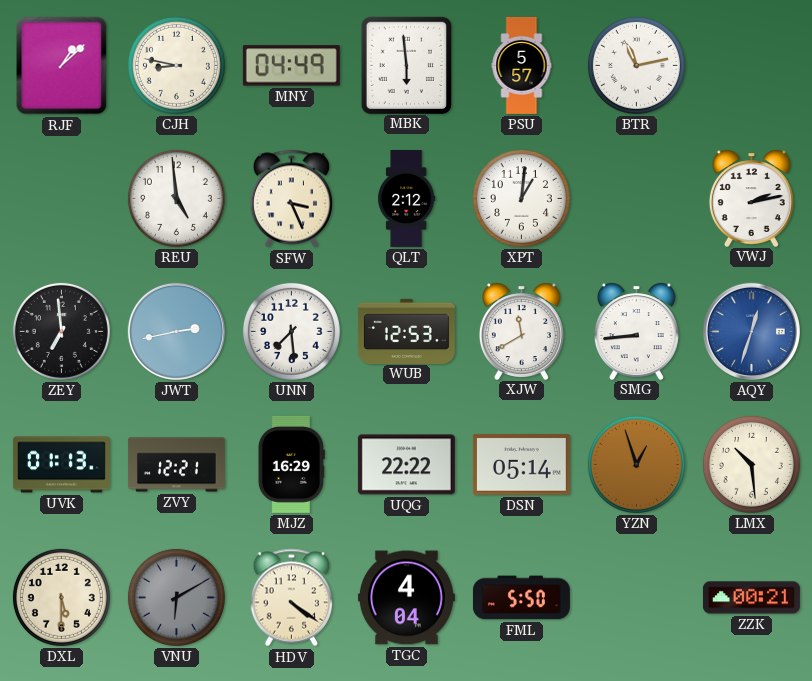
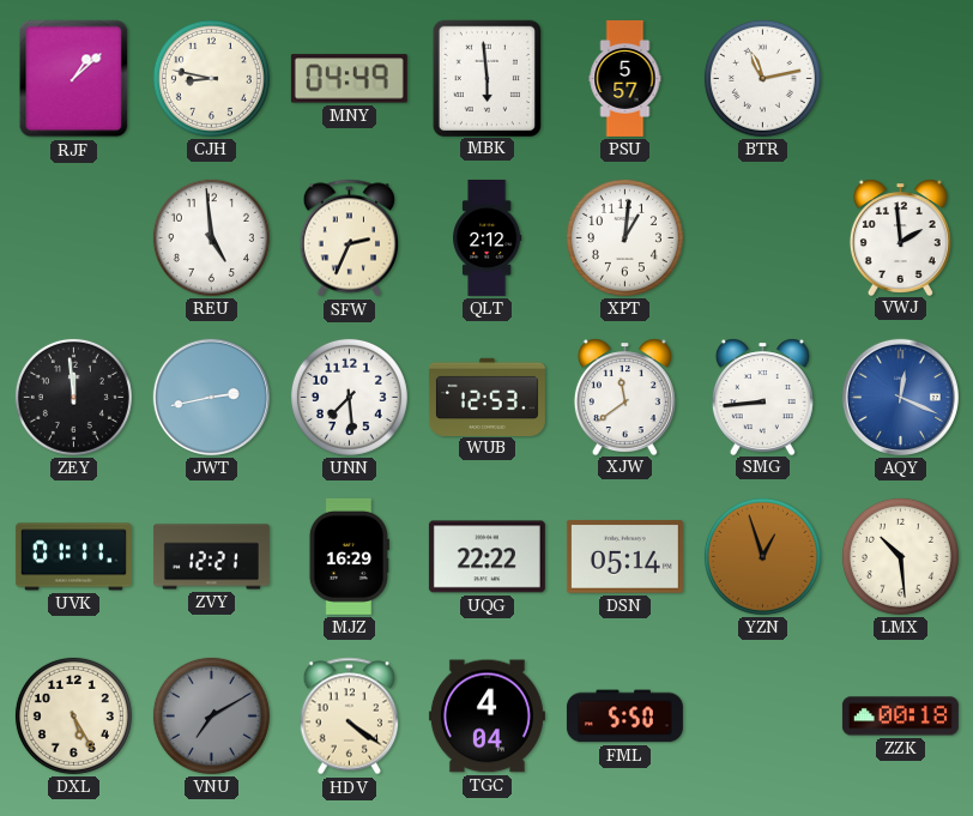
SFW: 3:26 -> 2:34 (350, 238)
VWJ: 2:13 -> 1:59 (900, 237)
ZEY: 6:59 -> 11:59 (73, 397)
XJW: 11:40 -> 11:39 (624, 397)
AQY: 12:33 -> 12:19 (900, 397)
UVK: 01:13 -> 01:11 (73, 557)
DXL: 5:30 -> 5:25 (73, 715)
VNU: 6:10 -> 7:10 (211, 715)
ZZK: 00:21 -> 00:18 (900, 717)
